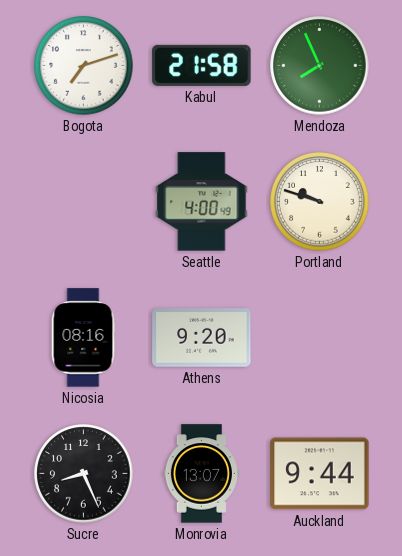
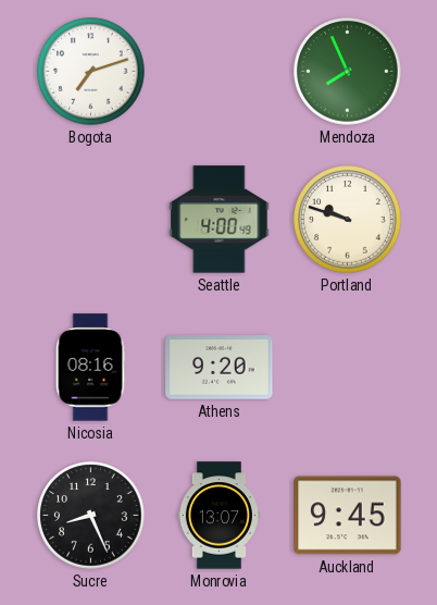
Kabul: 21:58 -> none (202, 65)
Auckland: 9:44 -> 9:45 (348, 516)
